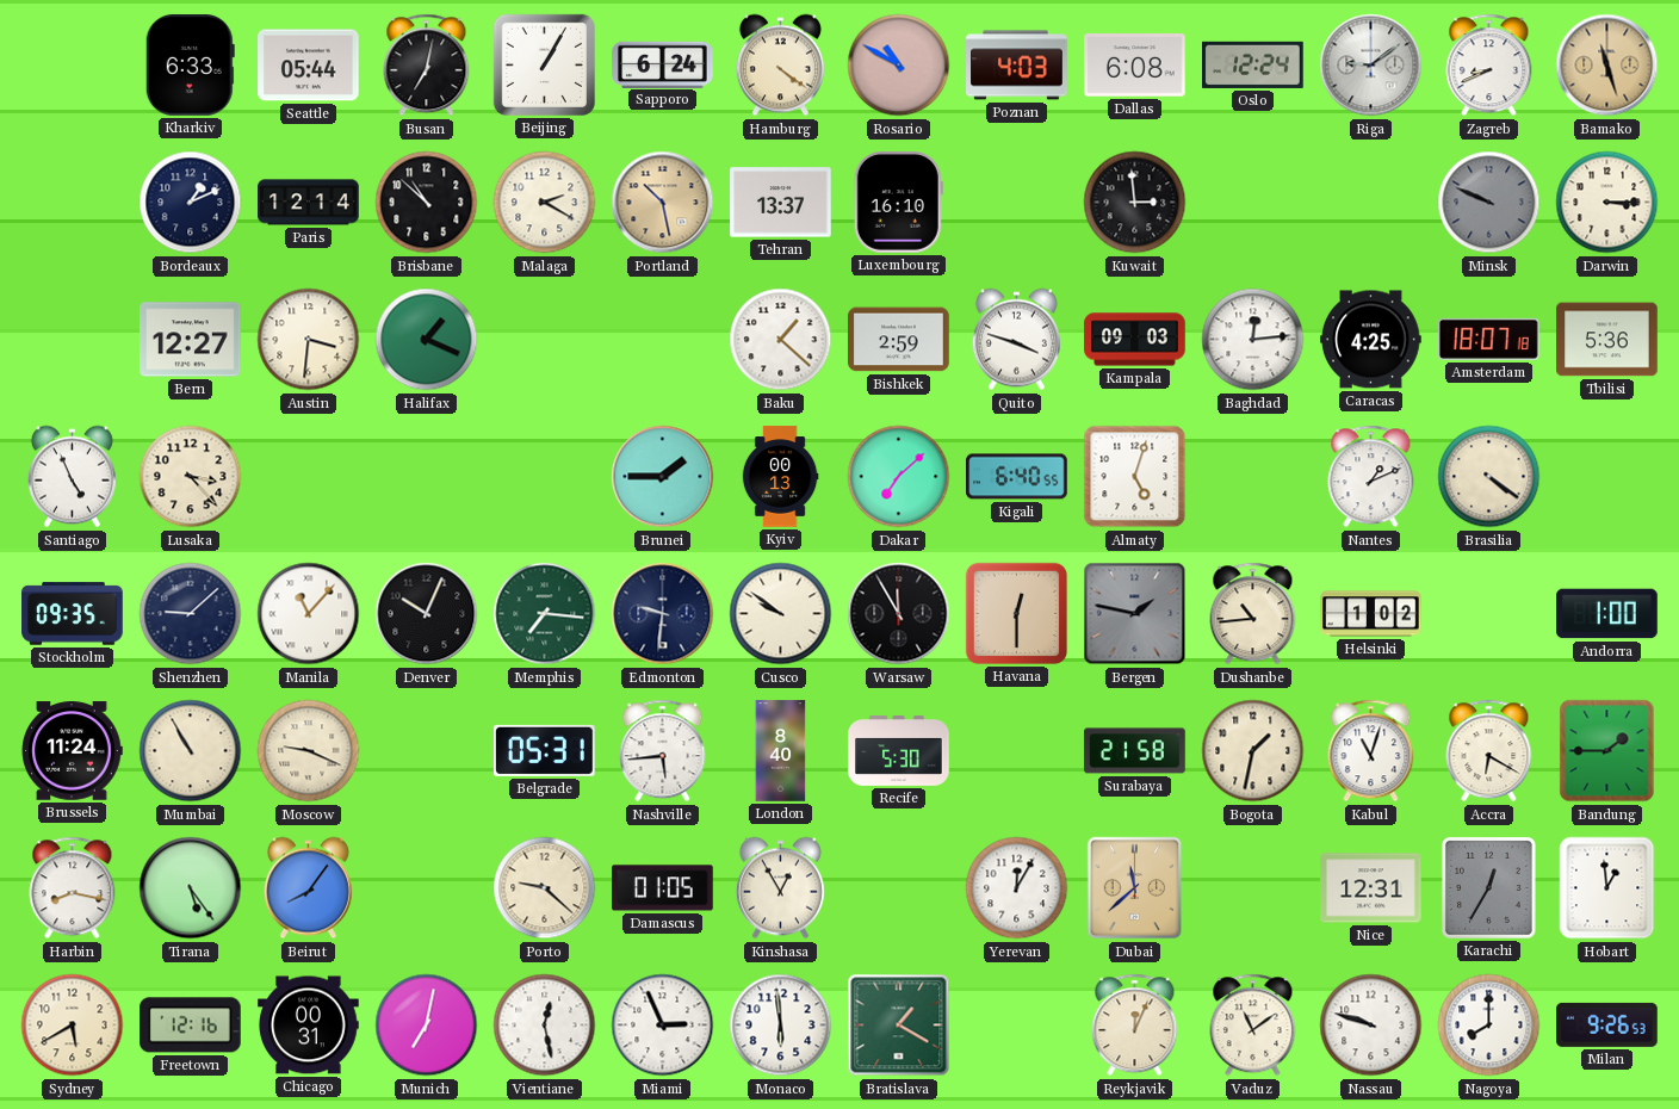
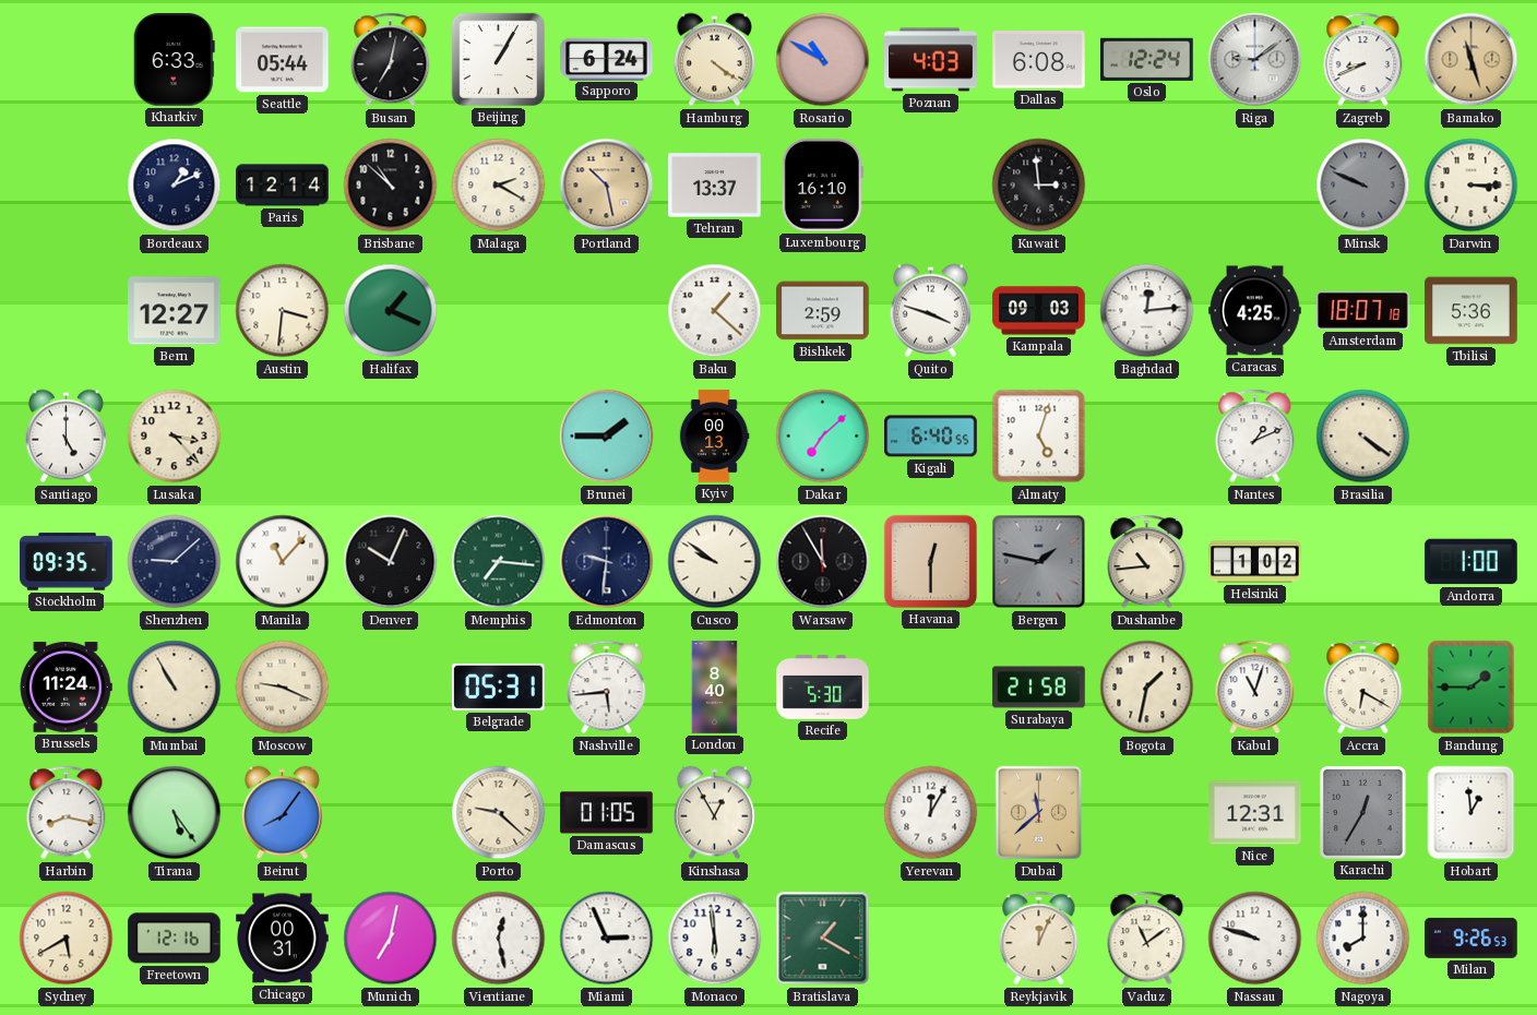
Santiago: 4:56 -> 5:00 (65, 437)
